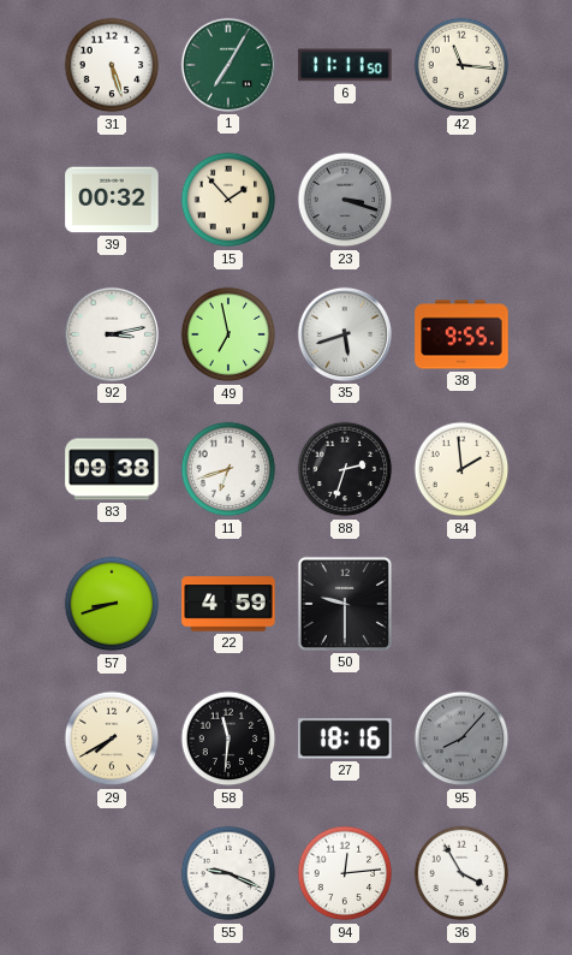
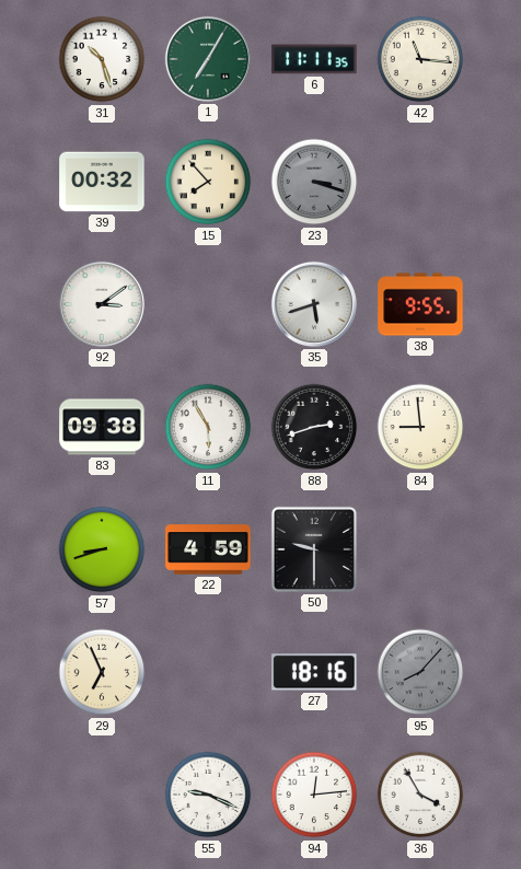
31: 5:27 -> 10:27 (102, 59)
6: 11:11:50 -> 11:11:35 (314, 59)
15: 1:53 -> 7:53 (208, 182)
92: 3:13 -> 3:09 (102, 304)
49: 6:58 -> none (228, 334)
11: 6:42 -> 5:55 (208, 427)
88: 2:33 -> 2:42 (314, 427)
84: 1:59 -> 8:59 (420, 427)
29: 7:40 -> 6:56 (102, 672)
58: 11:31 -> none (228, 739)
